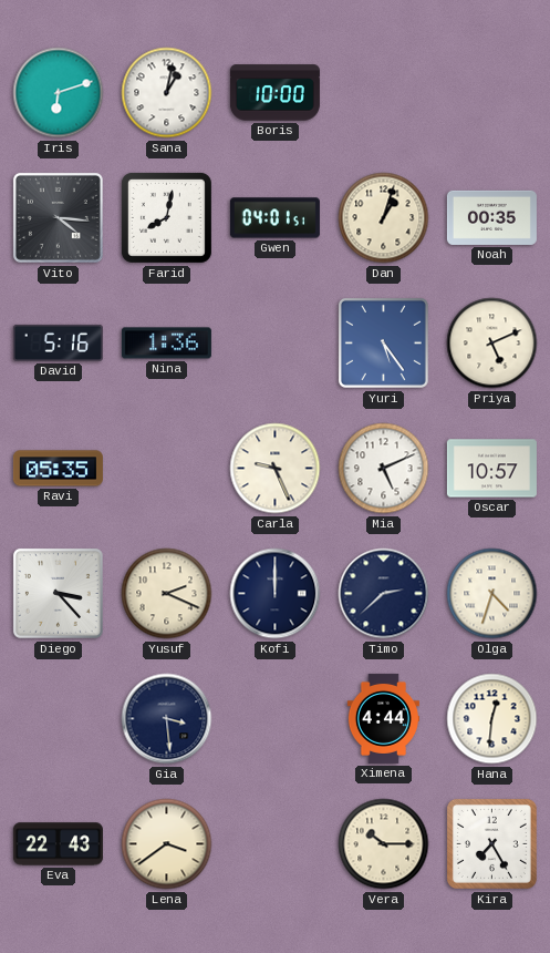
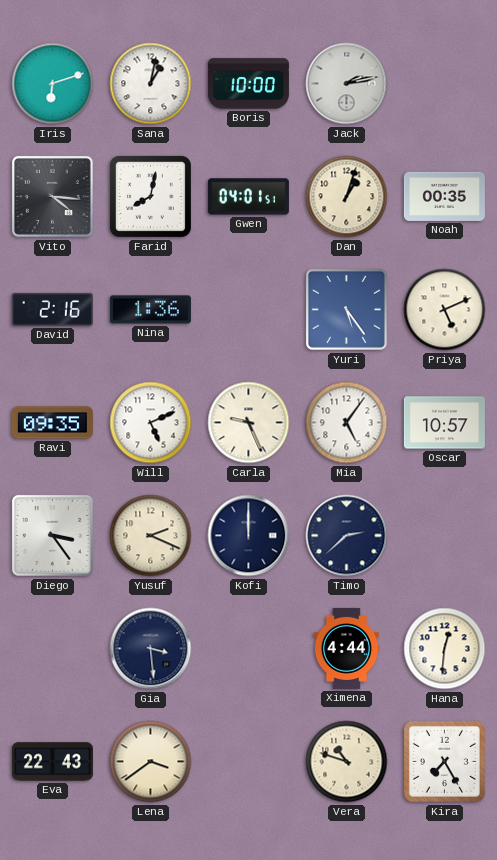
Jack: none -> 2:13 (347, 84)
David: 5:16 -> 2:16 (52, 309)
Ravi: 05:35 -> 09:35 (52, 423)
Will: none -> 5:11 (151, 423)
Mia: 5:11 -> 5:06 (347, 423)
Diego: 3:23 -> 3:24 (52, 535)
Olga: 4:33 -> none (492, 594)
Vera: 10:15 -> 10:48 (347, 762)
